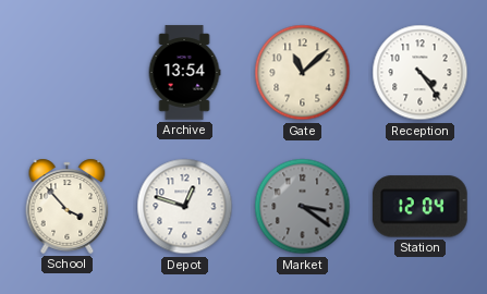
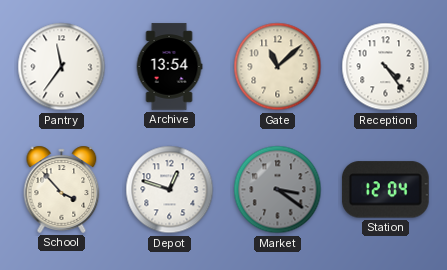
Pantry: none -> 11:36 (62, 67)
